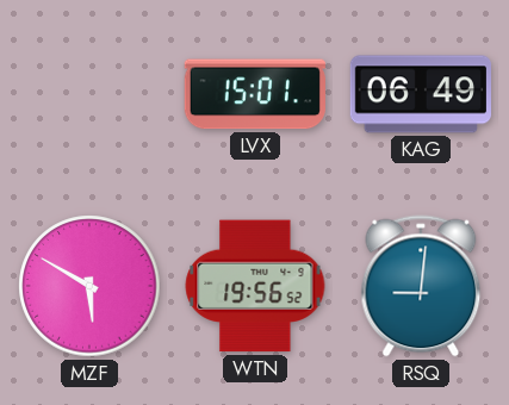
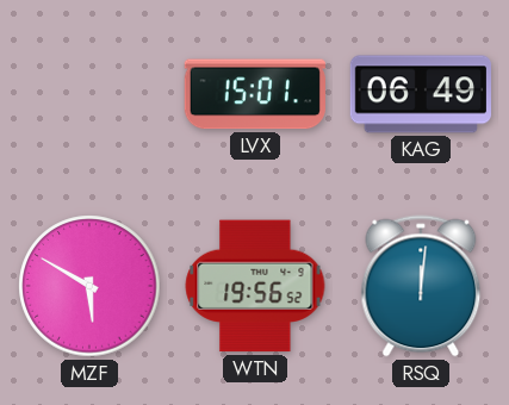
RSQ: 9:01 -> 12:01 (421, 286)
